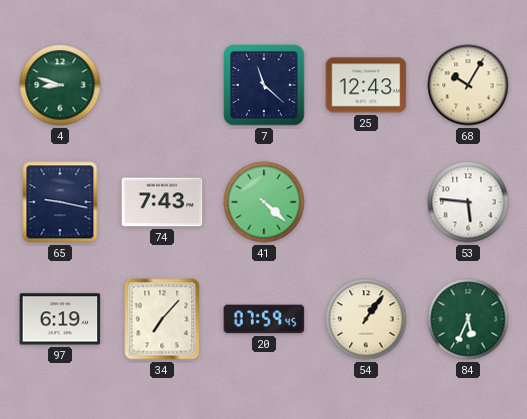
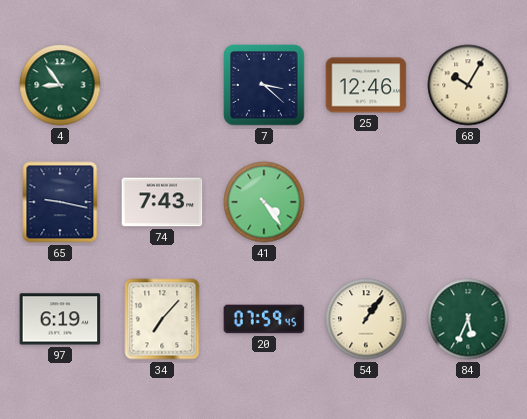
4: 8:48 -> 8:54 (60, 85)
7: 11:22 -> 3:22 (264, 85)
25: 12:43 -> 12:46 (366, 85)
41: 4:22 -> 4:24 (264, 202)
53: 5:46 -> none (468, 202)
